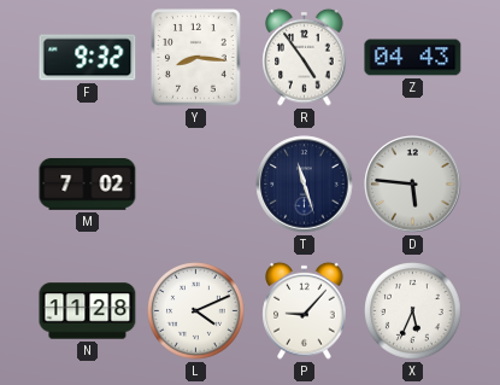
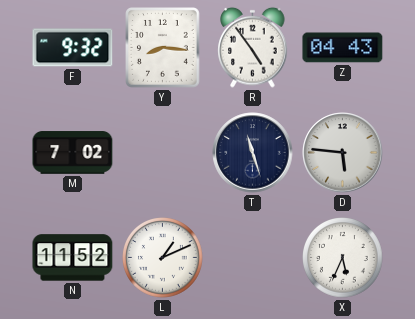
N: 11:28 -> 11:52 (73, 258)
L: 4:11 -> 1:11 (163, 258)
P: 9:07 -> none (305, 310)
